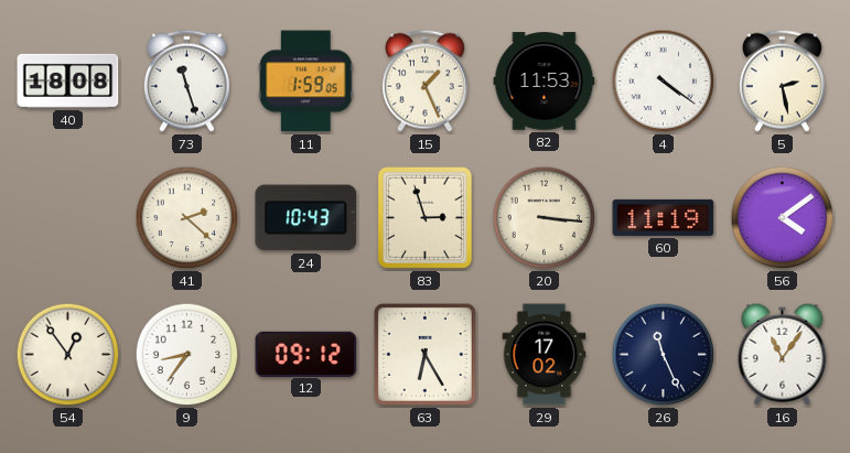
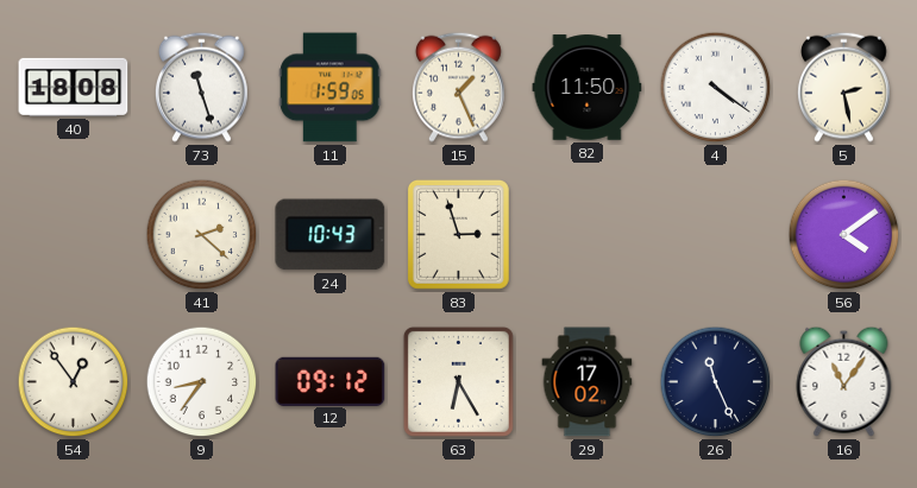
82: 11:53 -> 11:50 (588, 88)
20: 3:16 -> none (545, 218)
60: 11:19 -> none (664, 217)
